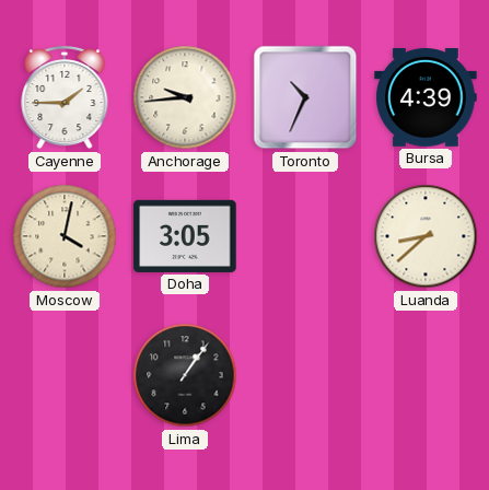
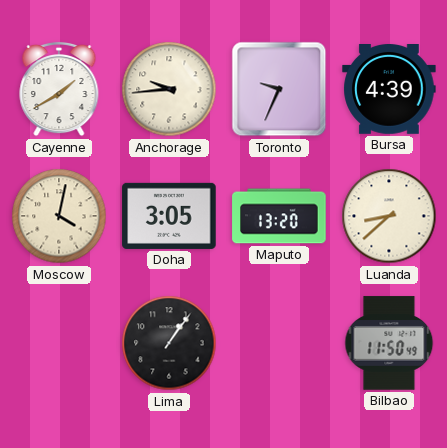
Cayenne: 1:45 -> 1:40 (59, 89)
Toronto: 10:34 -> 9:34 (279, 89)
Maputo: none -> 13:20 (279, 216)
Bilbao: none -> 11:50 (389, 343)
